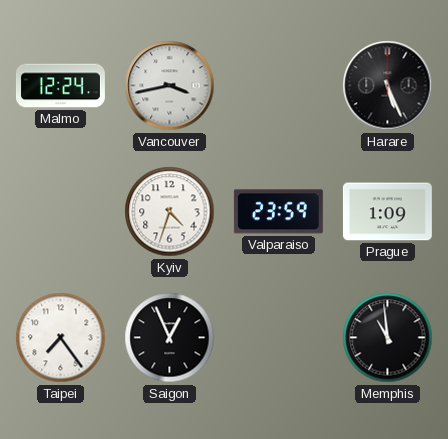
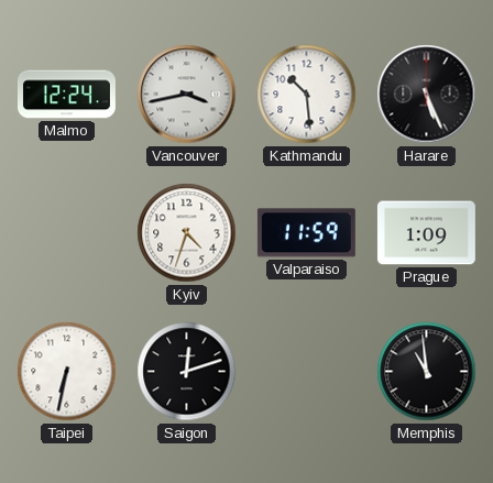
Kathmandu: none -> 10:29 (307, 95)
Valparaiso: 23:59 -> 11:59 (306, 233)
Taipei: 7:24 -> 6:32 (67, 372)
Saigon: 12:56 -> 12:12 (187, 372)
